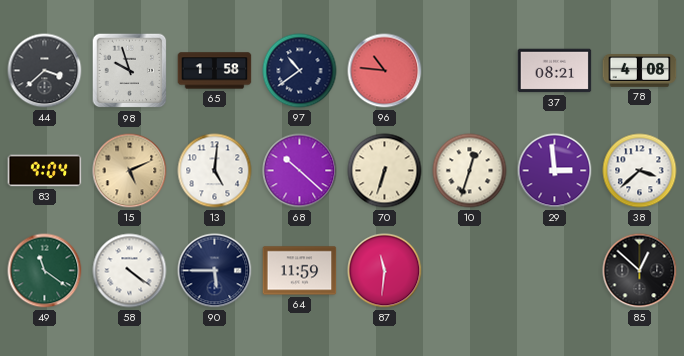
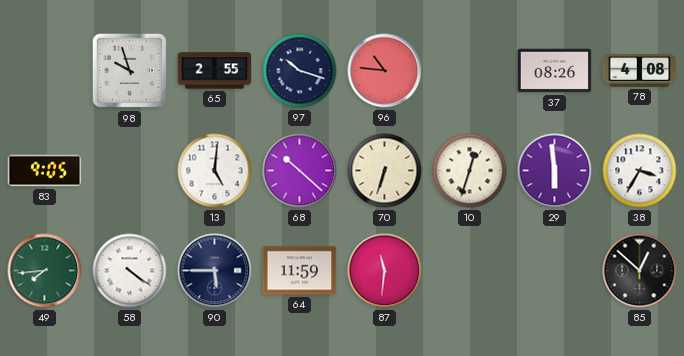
44: 3:38 -> none (45, 71)
65: 1:58 -> 2:55 (215, 71)
97: 10:39 -> 10:18 (300, 71)
37: 08:21 -> 08:26 (555, 71)
83: 9:04 -> 9:05 (45, 171)
15: 5:11 -> none (130, 171)
29: 2:59 -> 5:59 (555, 171)
38: 3:38 -> 3:35 (640, 171)
49: 11:21 -> 7:44 (45, 271)
